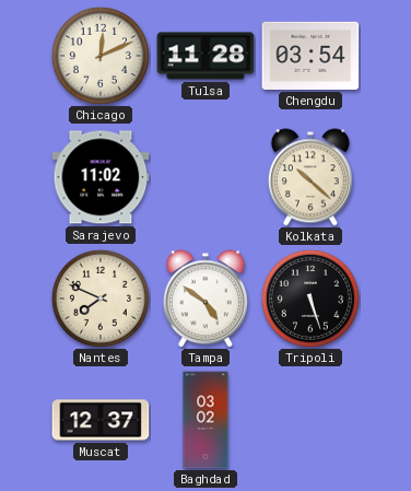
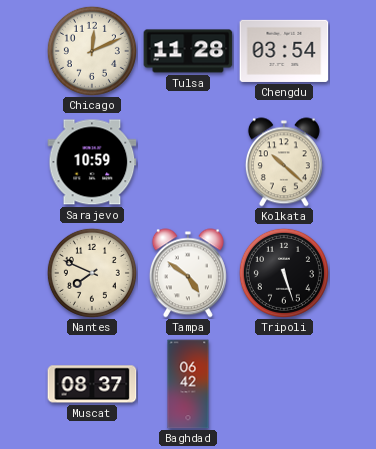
Sarajevo: 11:02 -> 10:59 (92, 162)
Muscat: 12:37 -> 08:37 (92, 384)
Baghdad: 03:02 -> 06:42 (188, 384)
